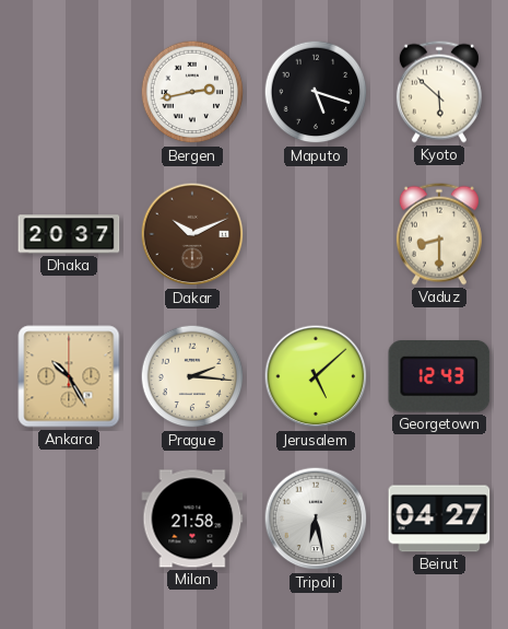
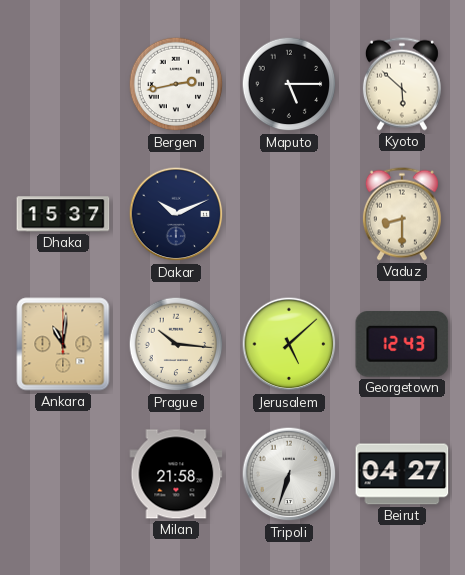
Maputo: 5:18 -> 5:15 (289, 84)
Dhaka: 20:37 -> 15:37 (63, 214)
Dakar dial: brown -> navy (176, 214)
Ankara: 10:25 -> 11:01 (63, 344)
Prague: 2:16 -> 10:16 (176, 344)
Tripoli: 6:28 -> 6:33 (289, 474)
